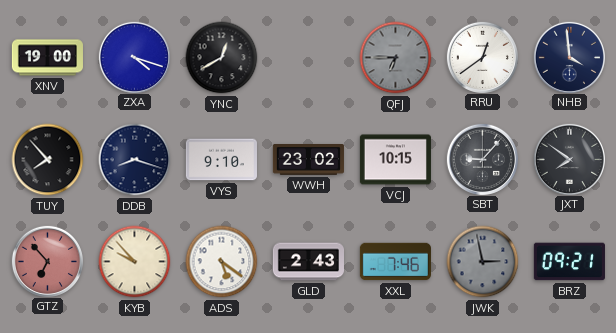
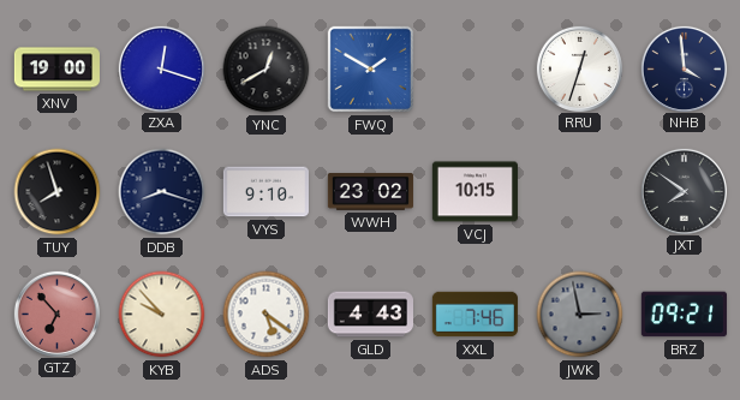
ZXA: 4:18 -> 12:18 (161, 68)
FWQ: none -> 1:50 (371, 70)
QFJ: 6:45 -> none (396, 58)
RRU: 12:39 -> 12:33 (579, 68)
TUY: 7:53 -> 7:57 (58, 192)
SBT: 9:07 -> none (482, 159)
GLD: 2:43 -> 4:43 (370, 315)
